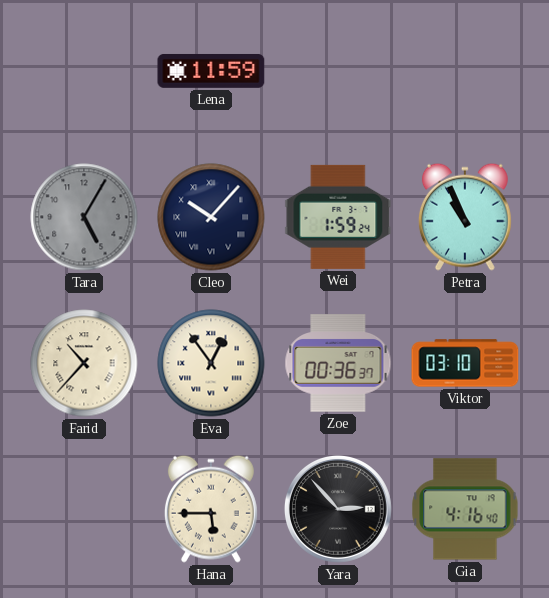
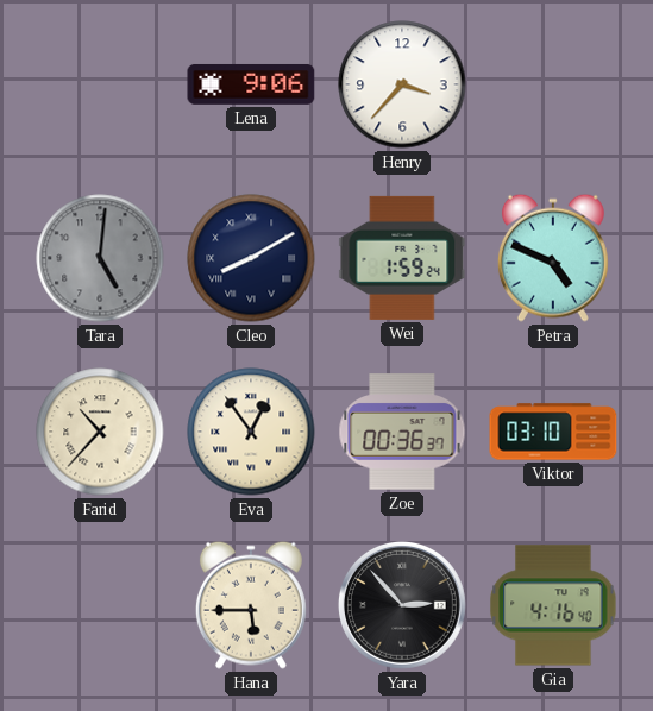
Lena: 11:59 -> 9:06 (251, 84)
Henry: none -> 3:37 (402, 84)
Tara: 5:05 -> 5:01 (100, 258)
Cleo: 10:07 -> 8:10 (251, 258)
Petra: 10:56 -> 4:49 (553, 258)
